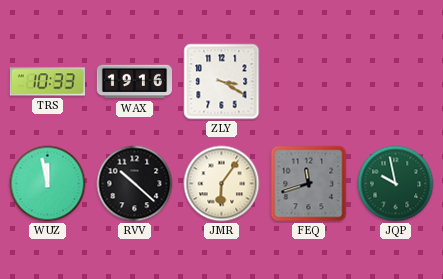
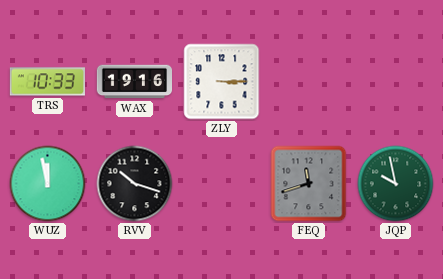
ZLY: 3:20 -> 3:15 (222, 82)
RVV: 10:22 -> 10:18 (135, 184)
JMR: 6:06 -> none (222, 184)
